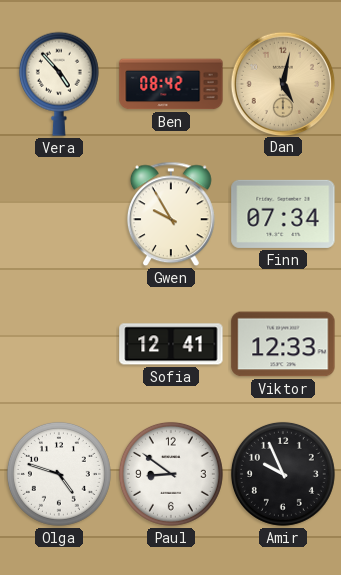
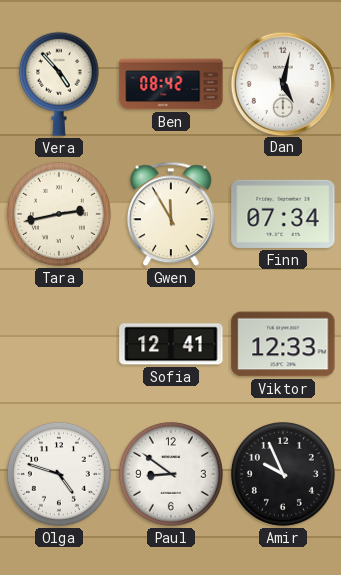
Dan dial: champagne -> white (282, 83)
Tara: none -> 2:43 (59, 214)
Gwen: 9:55 -> 11:55 (171, 214)
